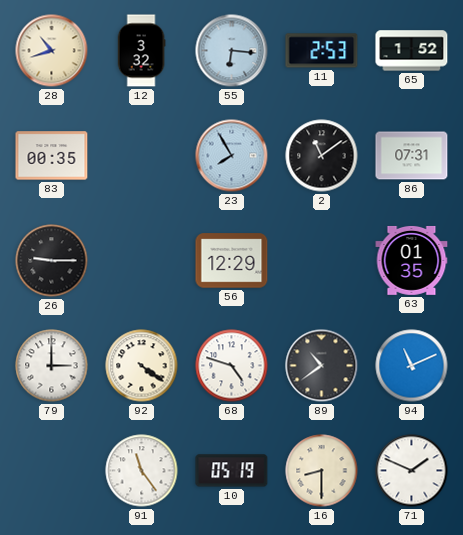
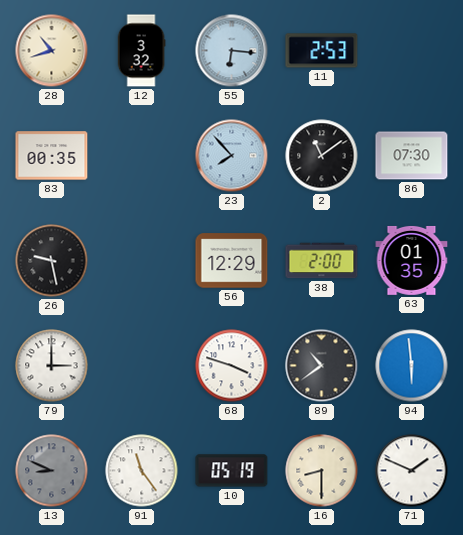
65: 1:52 -> none (412, 51)
23: 7:55 -> 7:53 (232, 156)
86: 07:31 -> 07:30 (412, 156)
26: 9:15 -> 9:28 (52, 261)
38: none -> 2:00 (322, 261)
92: 4:21 -> none (142, 366)
68: 4:48 -> 3:48 (232, 366)
94: 11:11 -> 5:59 (412, 366)
13: none -> 8:49 (52, 471)
